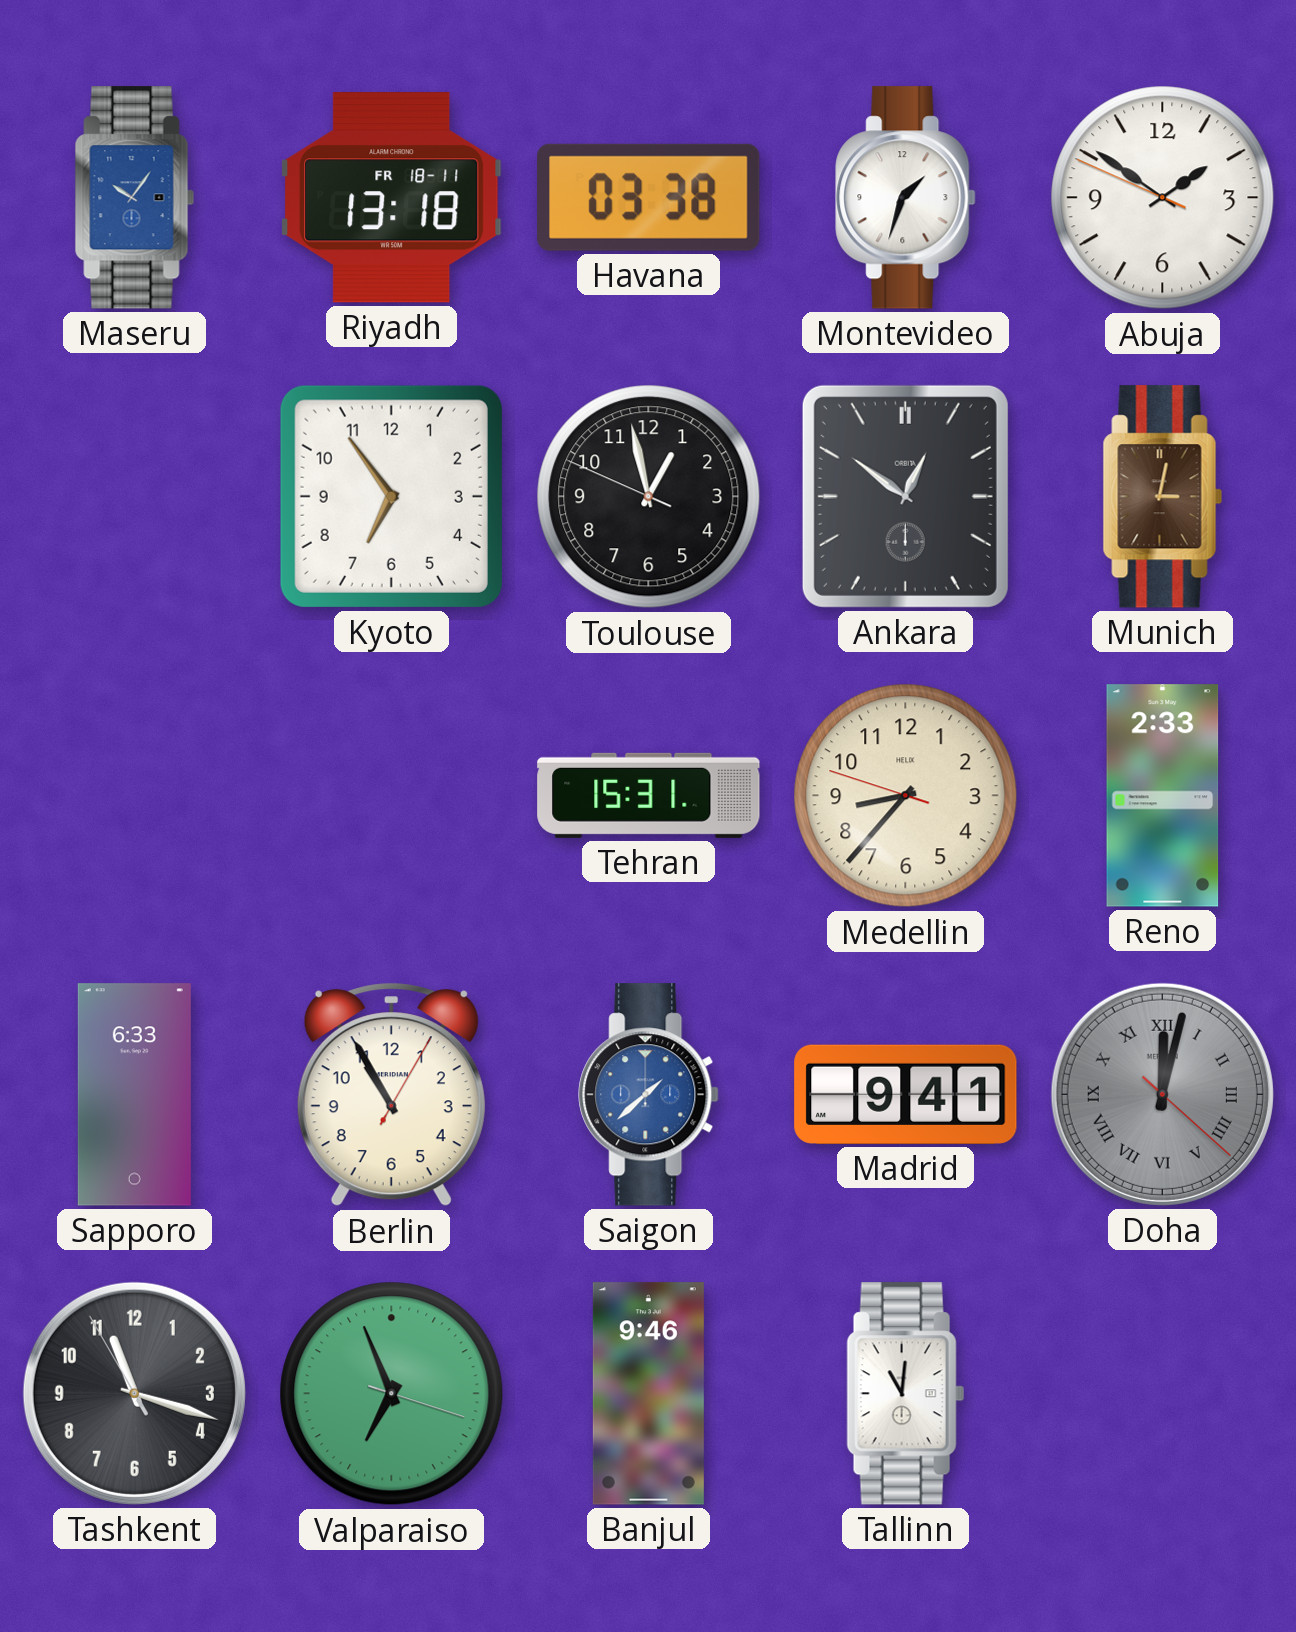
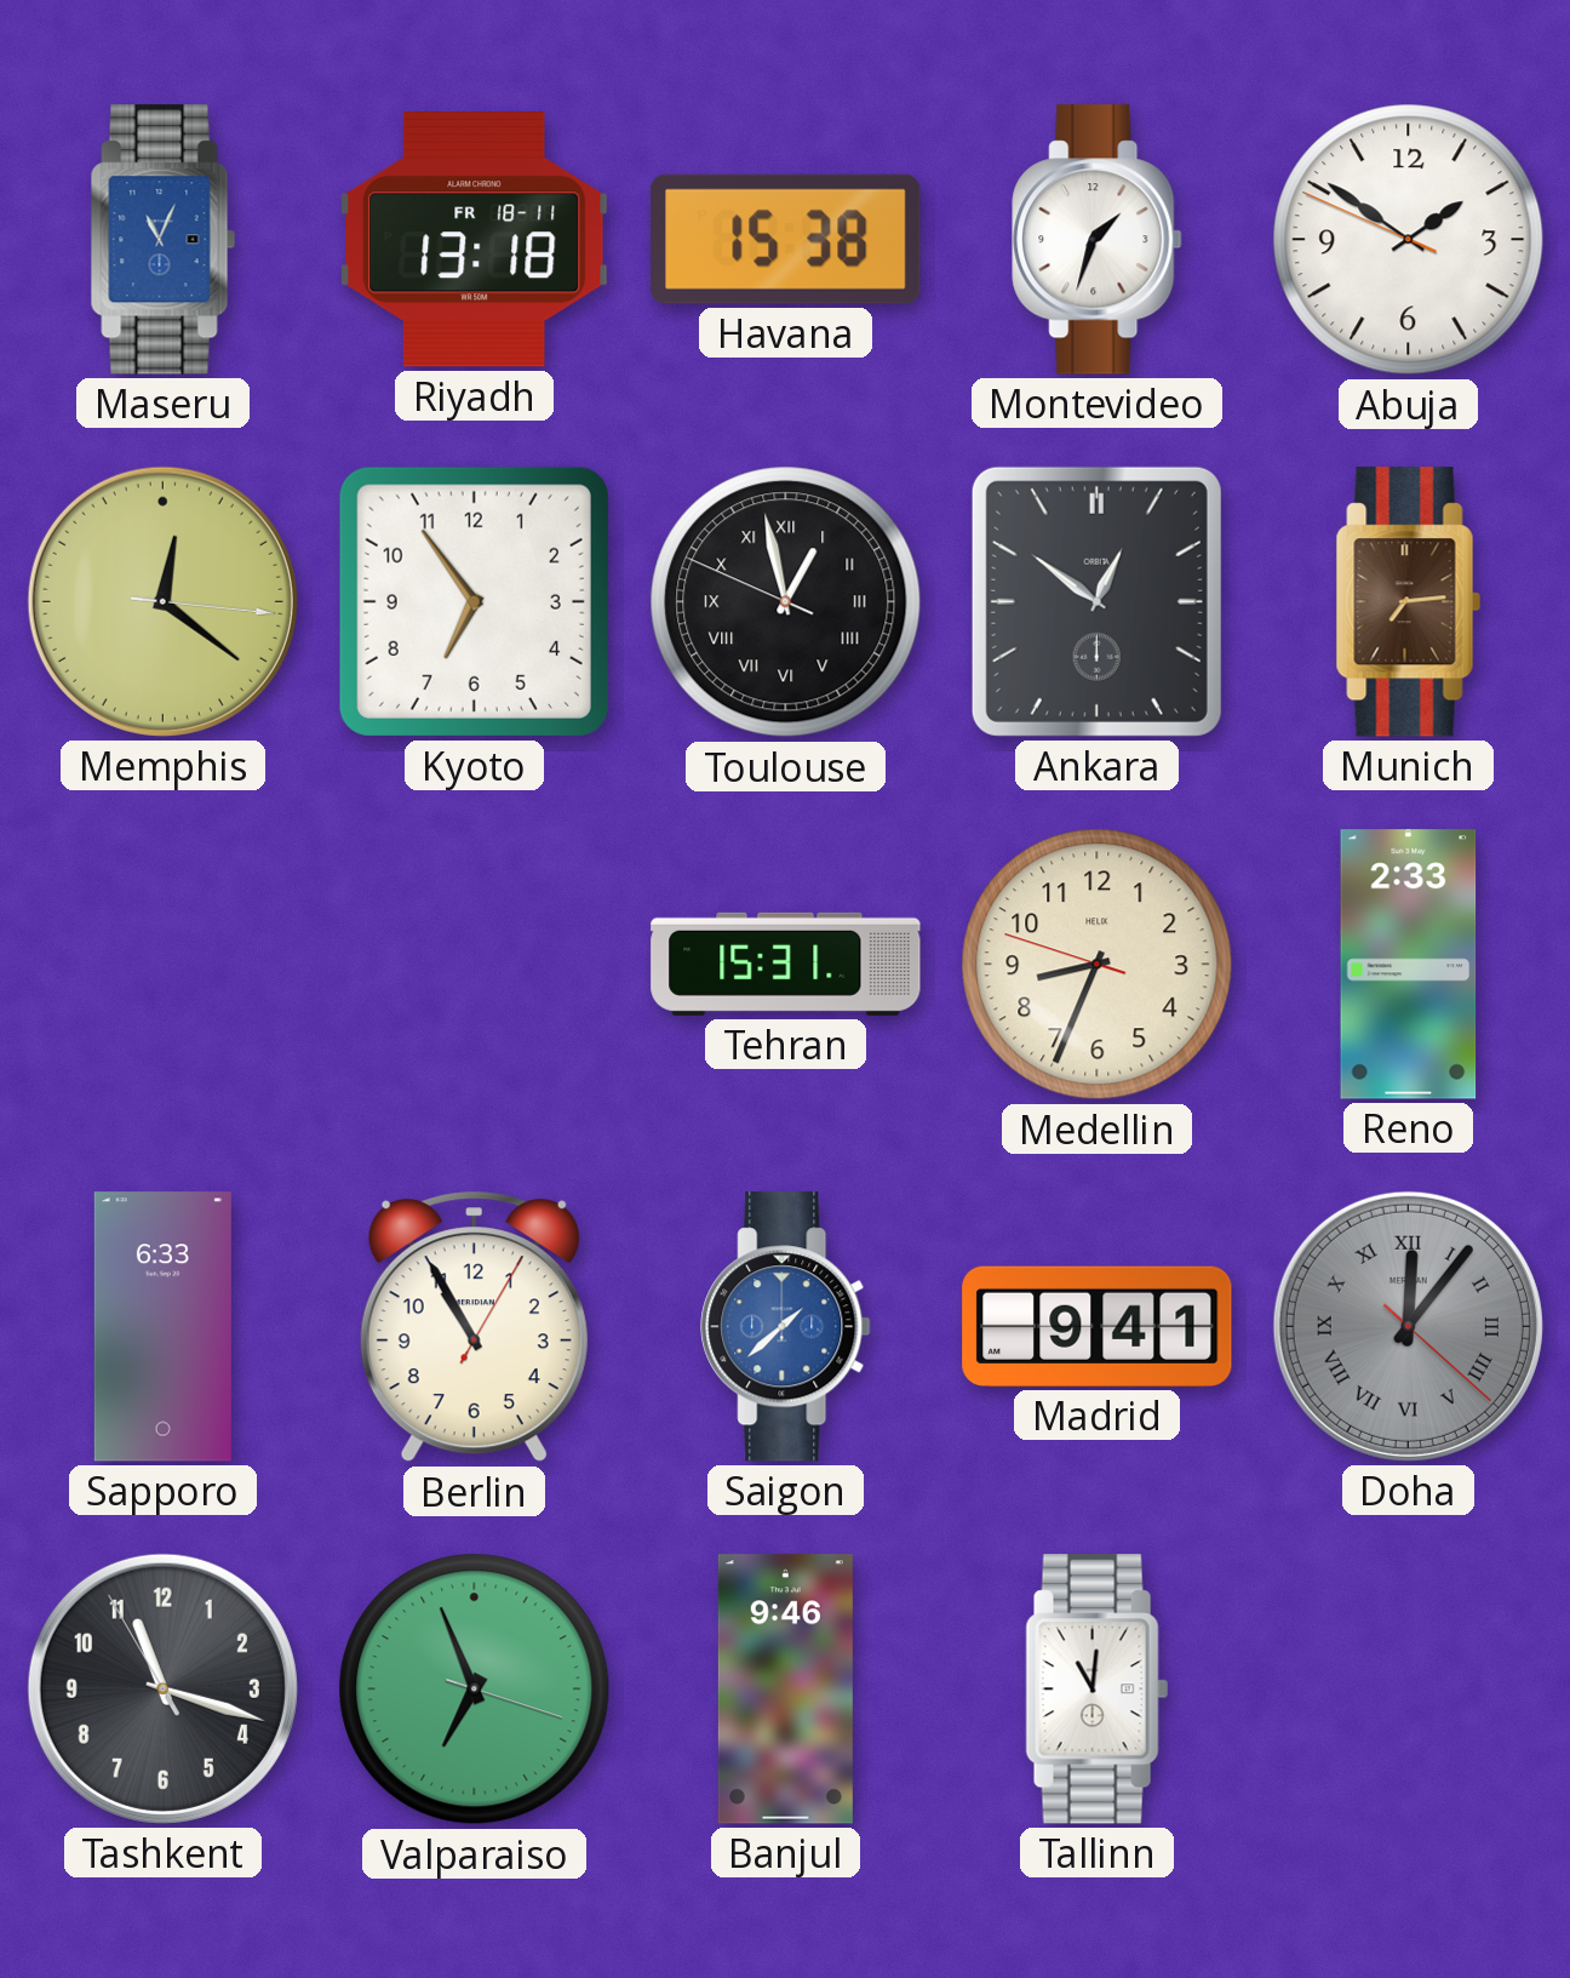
Maseru: 10:06 -> 11:04 (164, 240)
Havana: 03:38 -> 15:38 (786, 239)
Memphis: none -> 12:21 (162, 601)
Toulouse numerals: Arabic -> Roman (786, 602)
Munich: 3:02 -> 7:14 (1409, 602)
Medellin: 8:36 -> 8:33 (1098, 965)
Doha: 12:02 -> 12:06 (1408, 1326)
